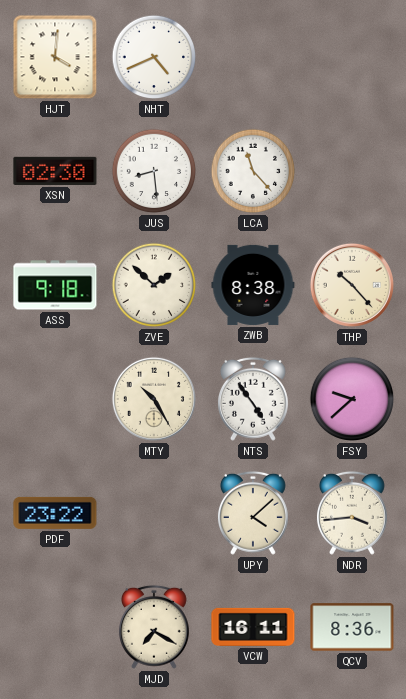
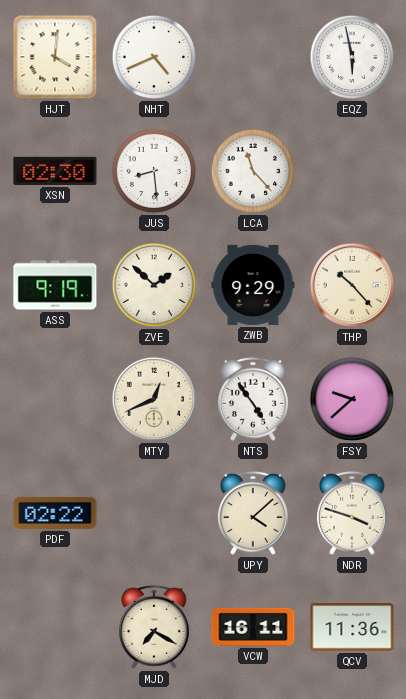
EQZ: none -> 5:58 (352, 57)
ASS: 9:18 -> 9:19 (55, 285)
ZWB: 8:38 -> 9:29 (253, 285)
MTY: 10:25 -> 12:41 (154, 399)
PDF: 23:22 -> 02:22 (55, 513)
NDR: 3:44 -> 3:48 (352, 513)
QCV: 8:36 -> 11:36 (352, 627)
